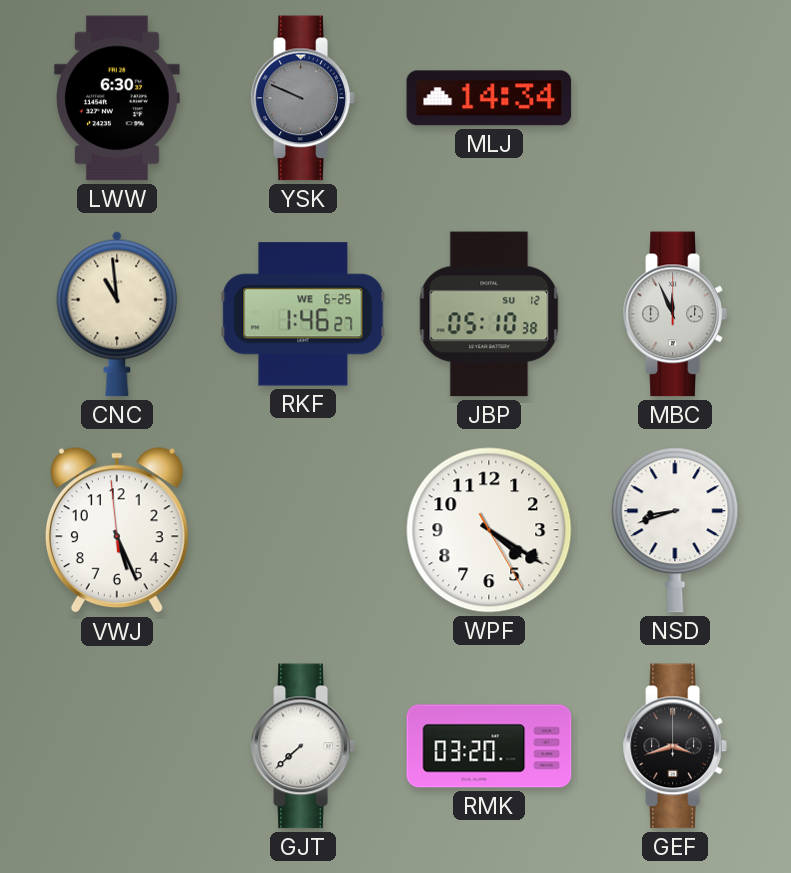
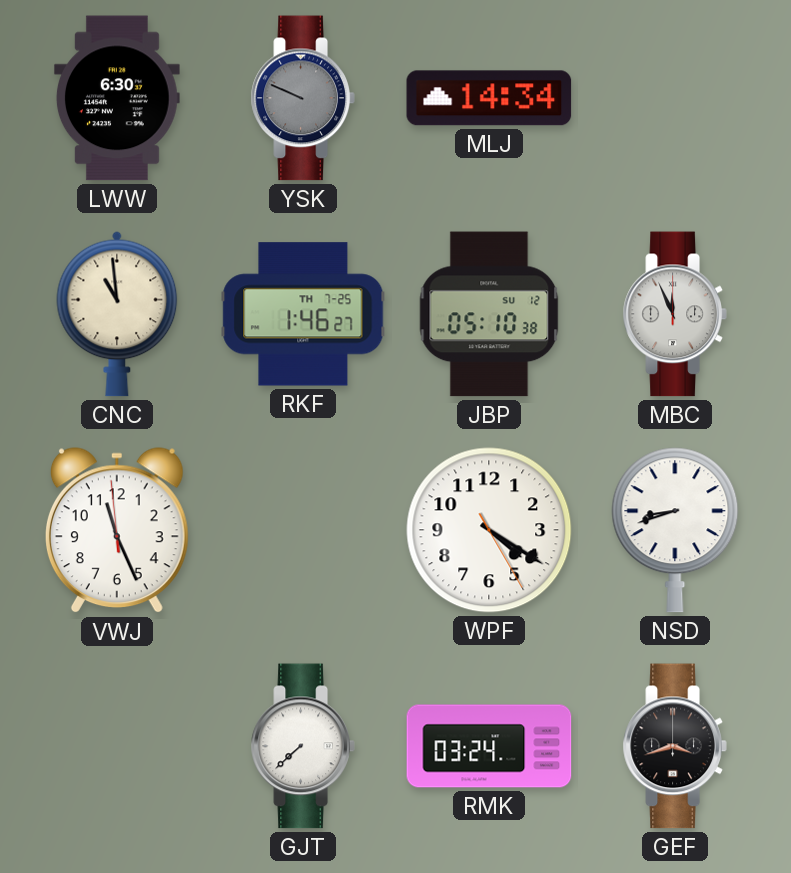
RKF date: WE 6-25 -> TH 7-25 (303, 314)
VWJ: 5:25 -> 11:25 (117, 531)
RMK: 03:20 -> 03:24 (489, 746)
